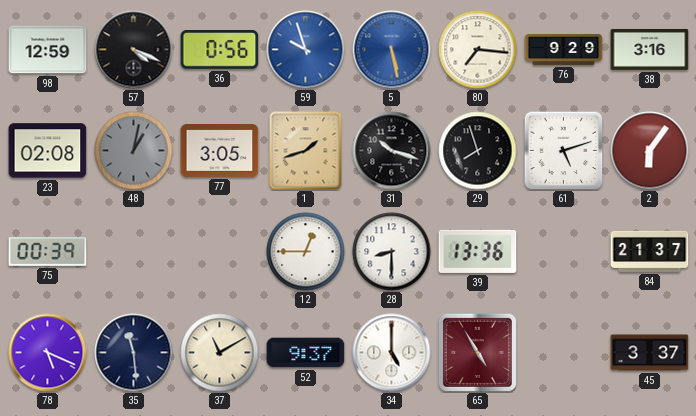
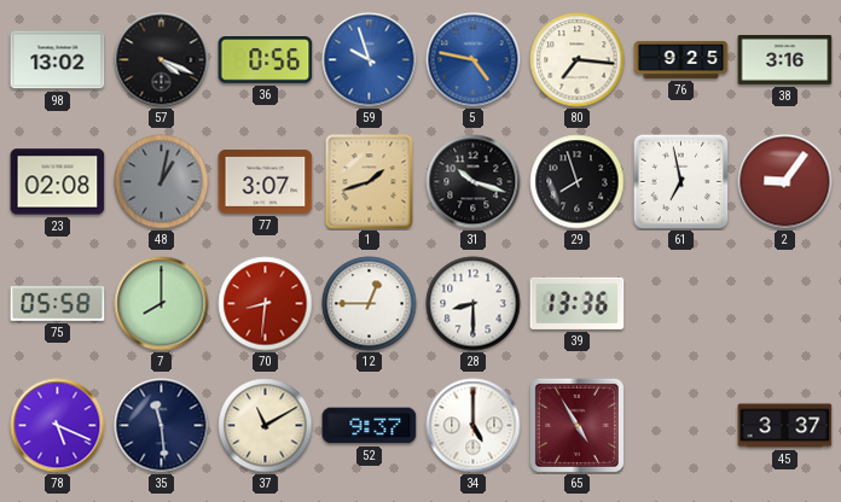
98: 12:59 -> 13:02 (58, 60)
5: 5:28 -> 4:47 (474, 60)
76: 9:29 -> 9:25 (681, 59)
77: 3:05 -> 3:07 (266, 182)
61: 5:12 -> 6:58 (680, 181)
2: 6:06 -> 9:06 (785, 182)
75: 00:39 -> 05:58 (58, 304)
7: none -> 8:00 (162, 304)
70: none -> 8:31 (266, 304)
84: 21:37 -> none (650, 251)
